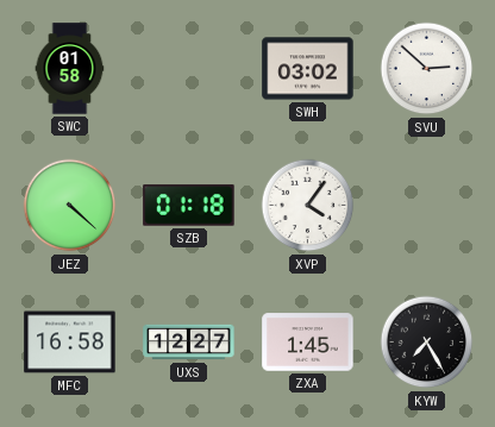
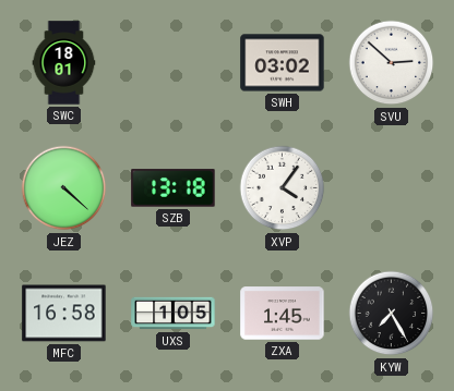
SWC: 01:58 -> 18:01 (64, 63)
SZB: 01:18 -> 13:18 (174, 188)
UXS: 12:27 -> 1:05 (174, 314)
